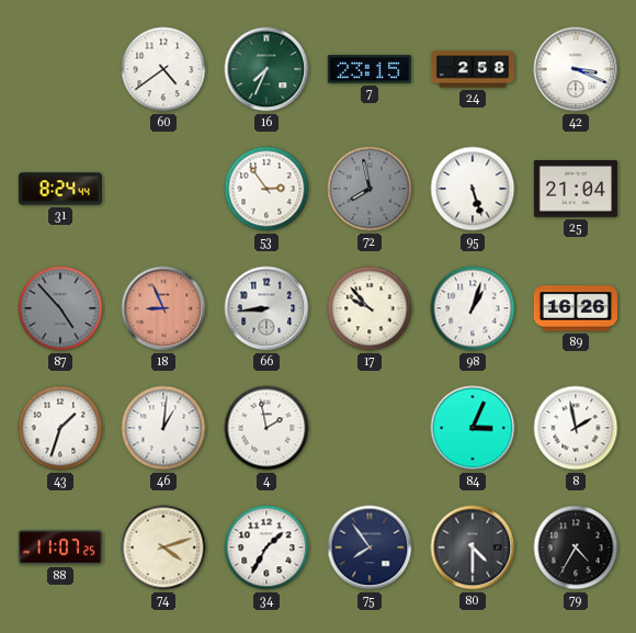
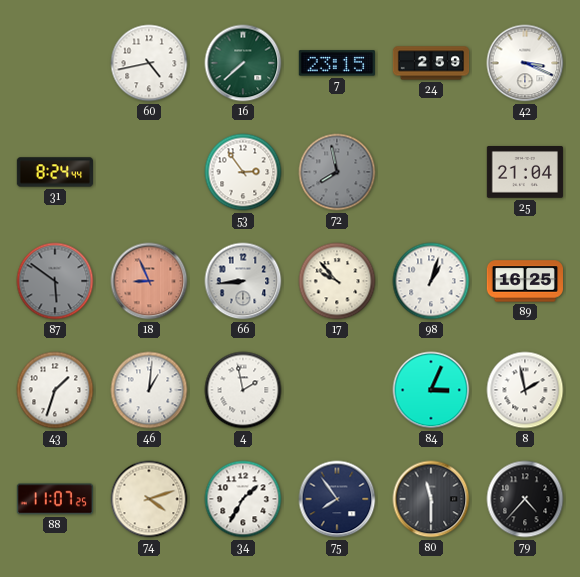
60: 4:39 -> 4:43 (149, 63)
16: 7:34 -> 7:38 (243, 63)
24: 2:58 -> 2:59 (431, 63)
95: 5:27 -> none (473, 189)
87: 4:53 -> 5:51 (55, 281)
89: 16:26 -> 16:25 (524, 281)
80: 4:30 -> 11:30 (431, 499)
79: 4:35 -> 4:37 (525, 499)
